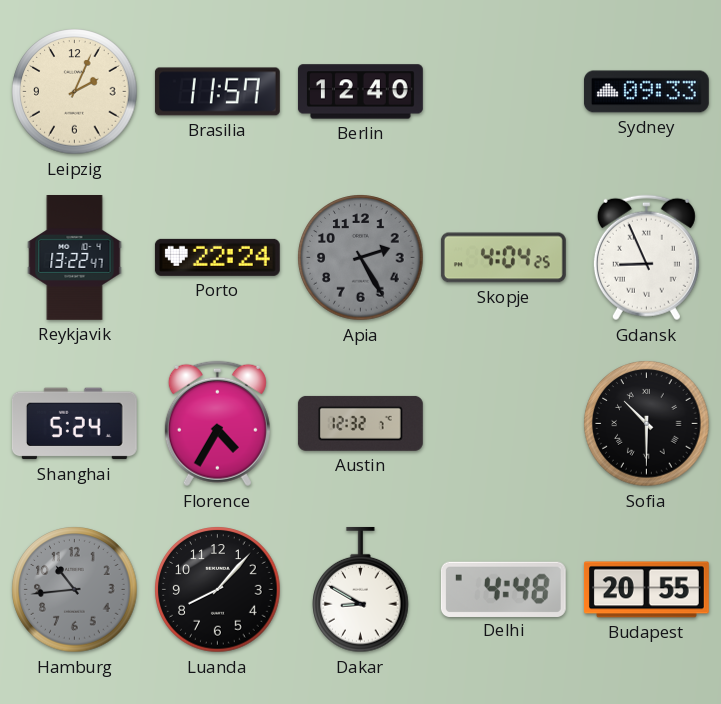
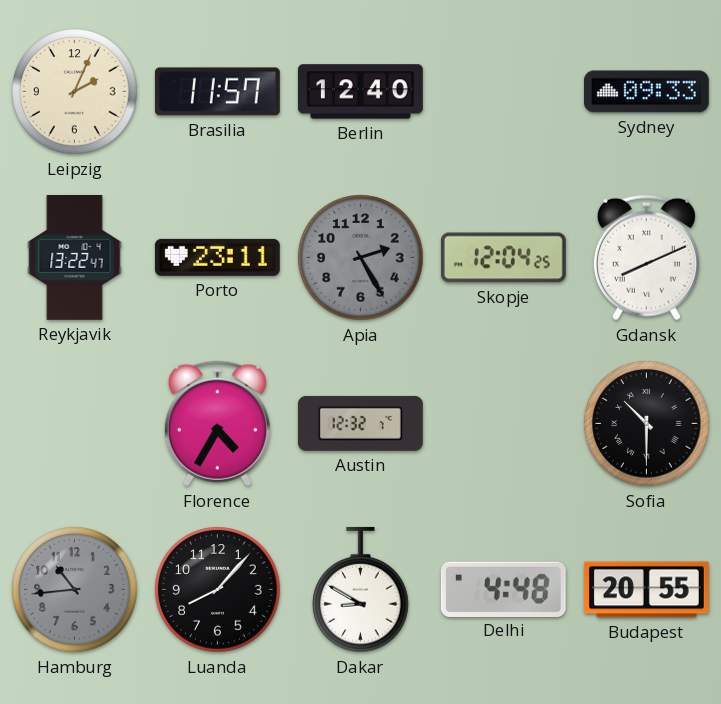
Porto: 22:24 -> 23:11 (217, 257)
Skopje: 4:04 -> 12:04 (503, 258)
Gdansk: 8:56 -> 8:11 (646, 258)
Shanghai: 5:24 -> none (74, 424)
